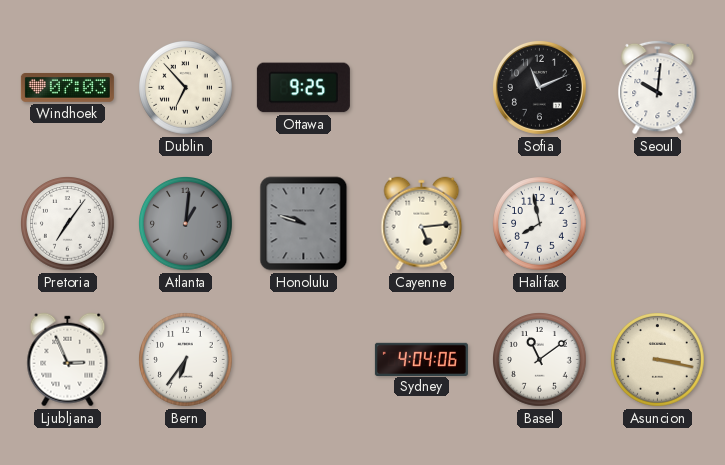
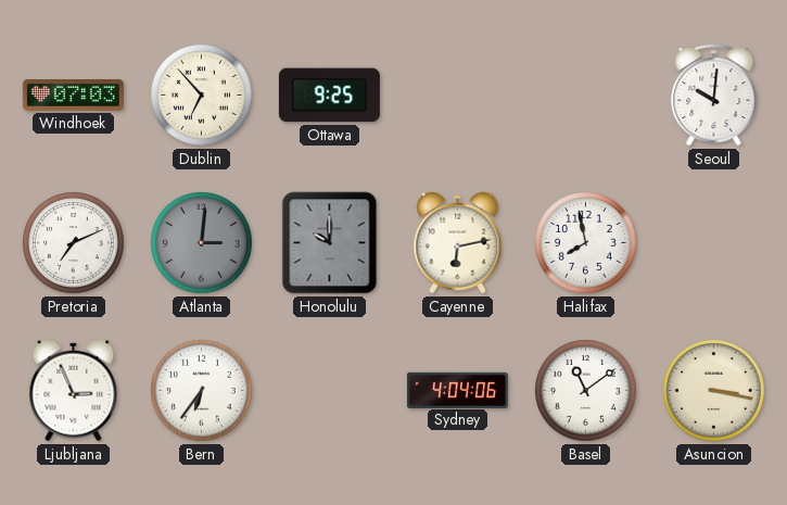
Sofia: 11:11 -> none (539, 87)
Pretoria: 7:06 -> 7:11 (74, 243)
Atlanta: 1:01 -> 3:01 (202, 243)
Honolulu: 9:48 -> 10:00 (330, 243)
Cayenne: 5:14 -> 6:13 (458, 243)
